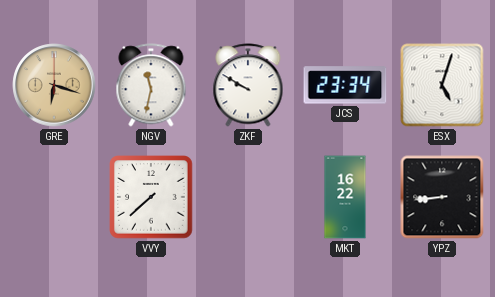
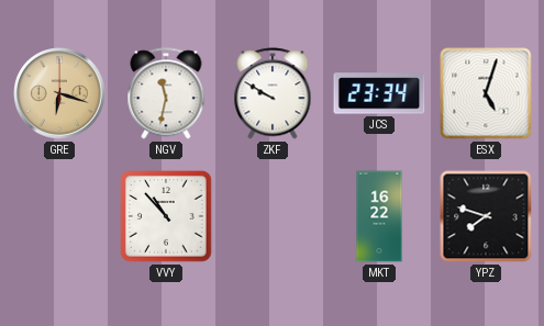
VVY: 7:38 -> 10:53 (166, 216)
YPZ: 8:44 -> 7:48 (486, 216)
